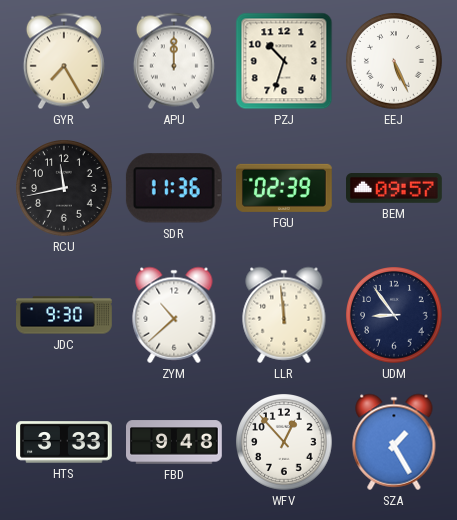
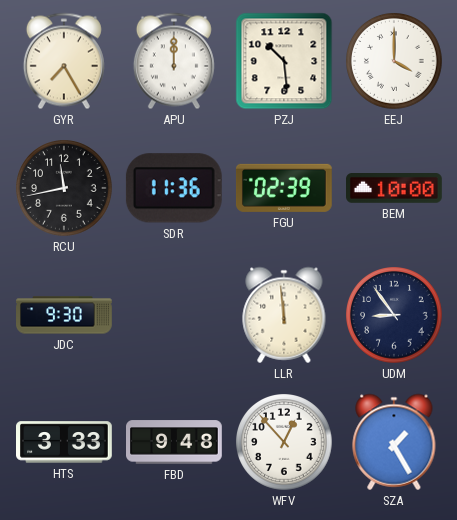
PZJ: 10:33 -> 10:29 (284, 61)
EEJ: 5:26 -> 4:00 (395, 62)
BEM: 09:57 -> 10:00 (395, 189)
ZYM: 10:38 -> none (174, 315)
